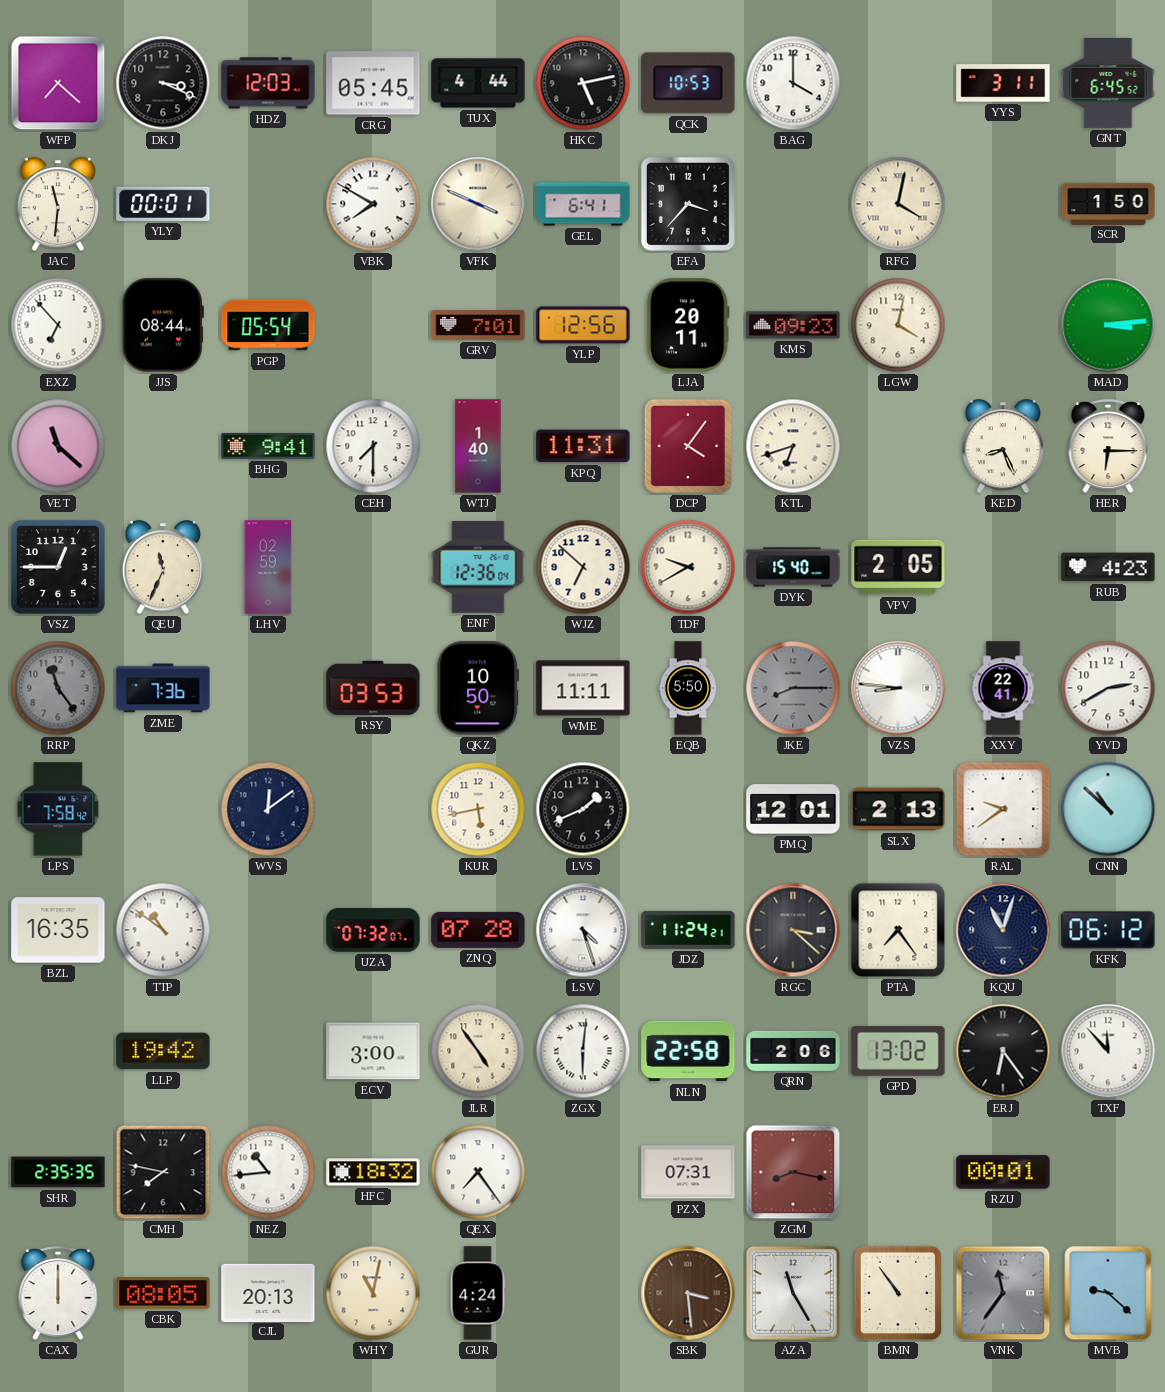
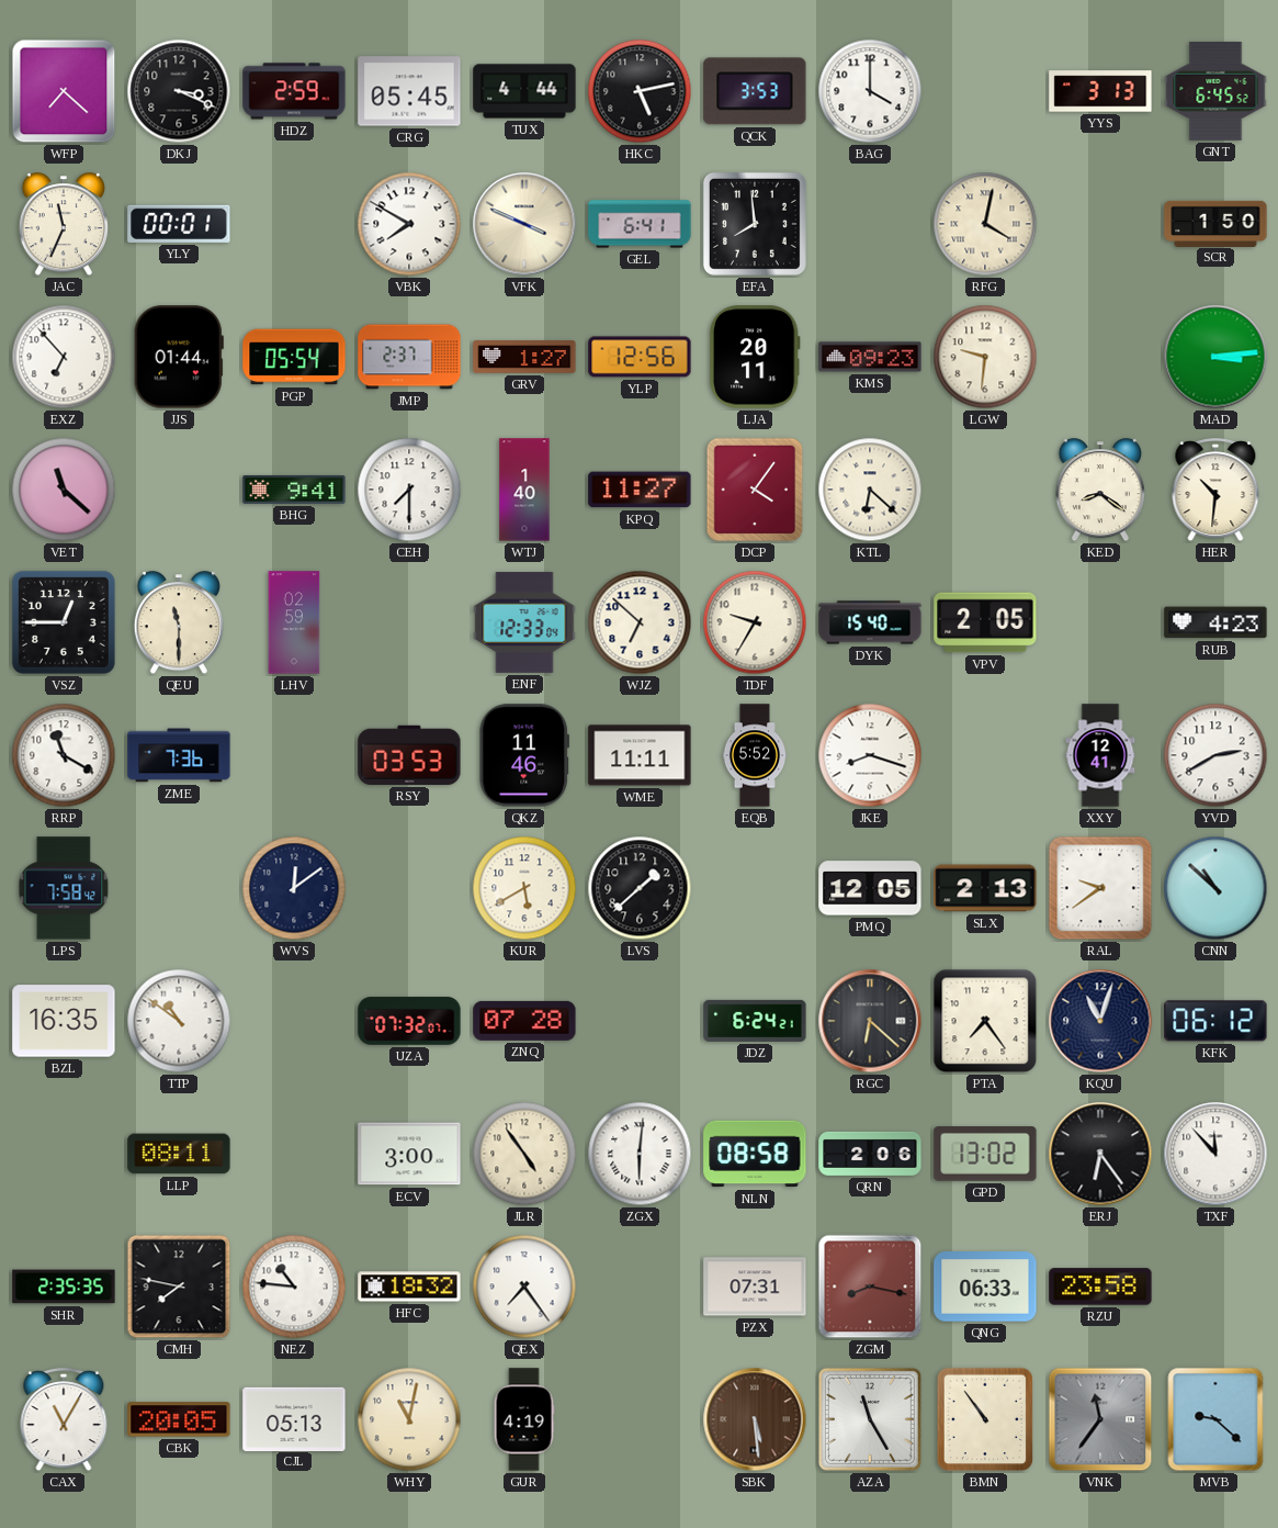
HDZ: 12:03 -> 2:59 (294, 91)
QCK: 10:53 -> 3:53 (755, 91)
YYS: 3:11 -> 3:13 (1100, 91)
JAC: 11:31 -> 11:34 (64, 225)
EFA: 3:37 -> 7:59 (755, 224)
JJS: 08:44 -> 01:44 (179, 357)
JMP: none -> 2:37 (409, 357)
GRV: 7:01 -> 1:27 (524, 357)
LGW: 4:02 -> 9:31 (985, 357)
KPQ: 11:31 -> 11:27 (640, 490)
KTL: 6:42 -> 6:22 (870, 490)
KED: 8:26 -> 8:21 (1100, 491)
HER: 6:15 -> 10:31 (1215, 491)
QEU: 11:34 -> 11:30 (179, 623)
ENF: 12:36 -> 12:33 (524, 622)
TDF: 9:40 -> 9:35 (755, 622)
RRP: 11:24 -> 11:20 (64, 755)
RRP dial: grey -> white (64, 755)
QKZ: 10:50 -> 11:46 (523, 755)
EQB: 5:50 -> 5:52 (754, 755)
JKE: 8:15 -> 8:18 (870, 755)
JKE dial: grey -> white (870, 755)
VZS: 8:46 -> none (898, 688)
XXY: 22:41 -> 12:41 (1100, 755)
KUR: 5:43 -> 5:40 (524, 888)
LVS: 1:41 -> 1:38 (640, 888)
PMQ: 12:01 -> 12:05 (870, 888)
LSV: 4:27 -> none (583, 930)
JDZ: 11:24 -> 6:24 (755, 1021)
RGC: 3:22 -> 6:22 (870, 1021)
LLP: 19:42 -> 08:11 (179, 1154)
NLN: 22:58 -> 08:58 (755, 1154)
NEZ: 10:44 -> 10:46 (294, 1287)
QNG: none -> 06:33 (985, 1287)
RZU: 00:01 -> 23:58 (1100, 1287)
CAX: 12:00 -> 11:05 (64, 1420)
CBK: 08:05 -> 20:05 (179, 1419)
CJL: 20:13 -> 05:13 (294, 1418)
GUR: 4:24 -> 4:19 (524, 1419)
SBK: 3:29 -> 5:29 (755, 1419)
